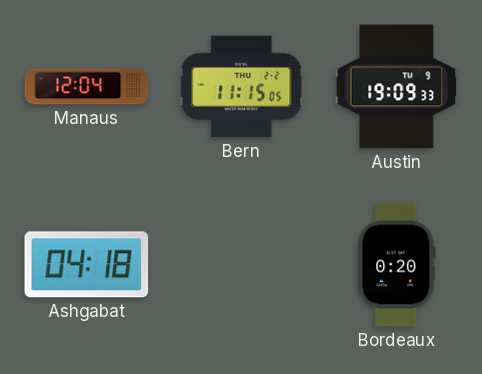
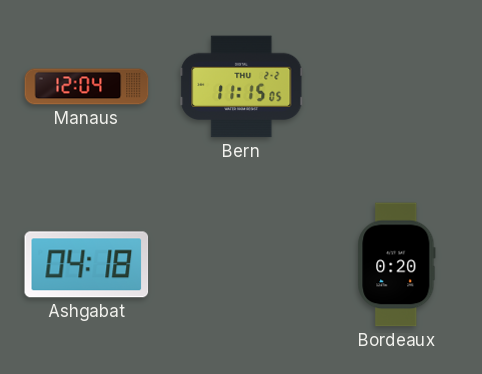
Austin: 19:09 -> none (397, 87)
